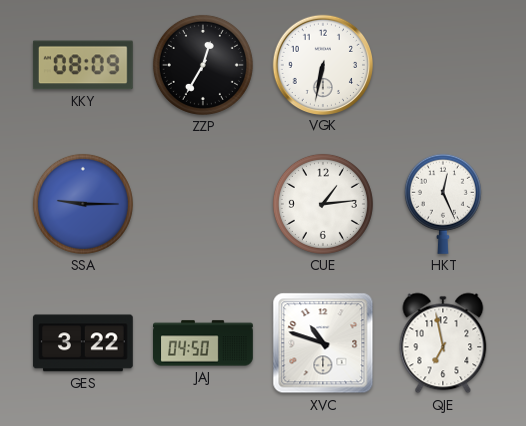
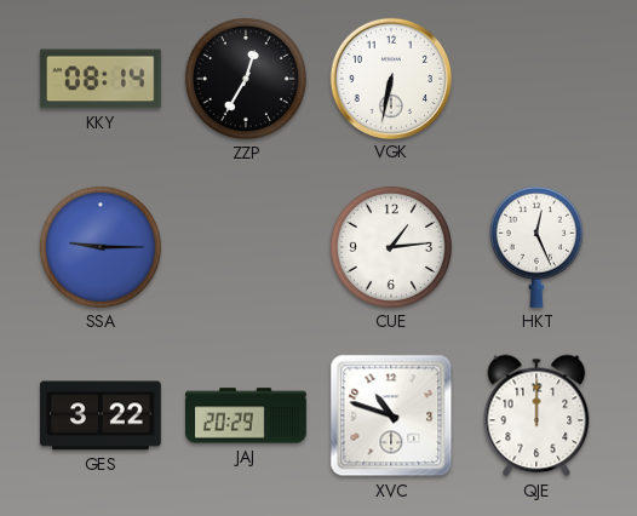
KKY: 08:09 -> 08:14 (101, 79)
JAJ: 04:50 -> 20:29 (246, 415)
QJE: 6:58 -> 12:00 (536, 415)
